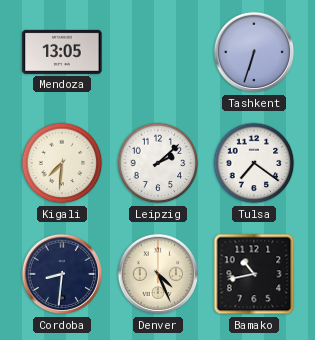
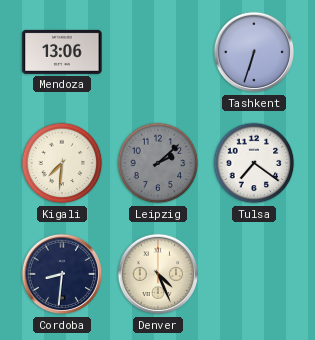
Mendoza: 13:05 -> 13:06 (62, 52)
Leipzig dial: white -> grey (158, 163)
Bamako: 10:43 -> none (254, 274)
